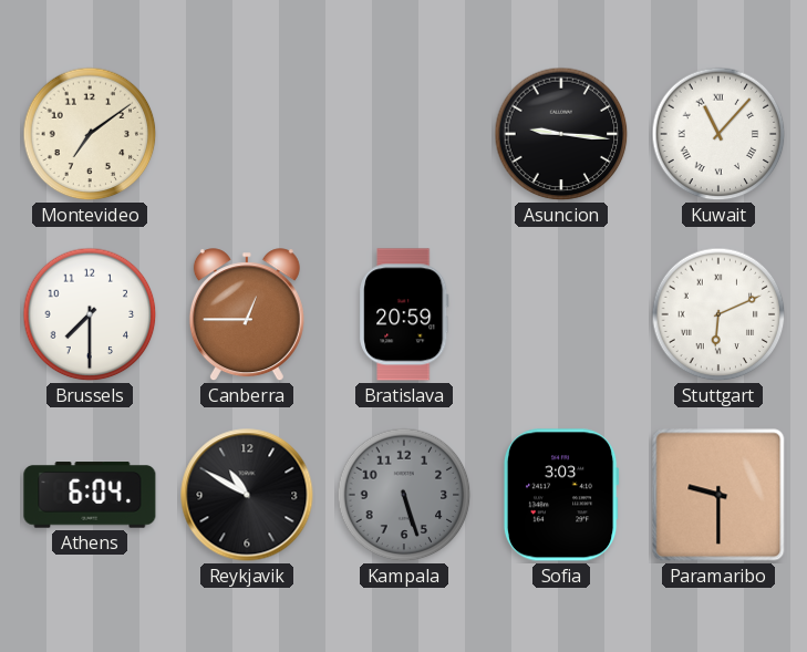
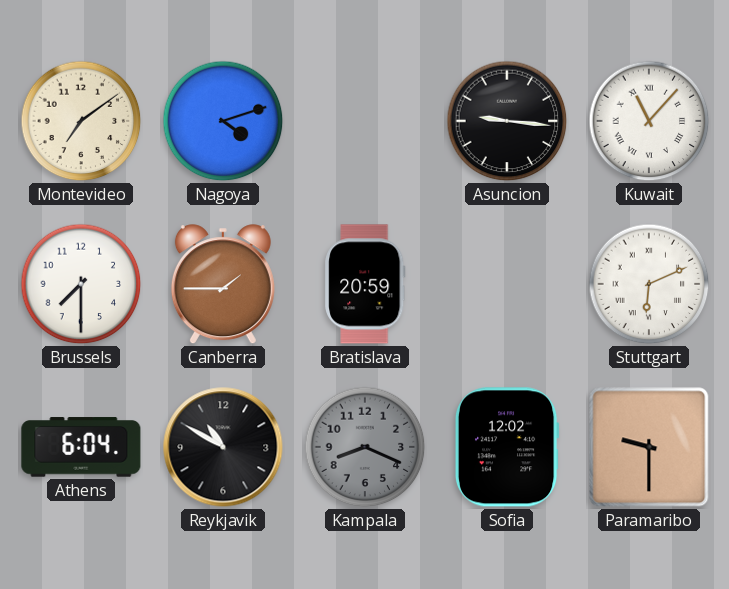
Nagoya: none -> 4:12 (223, 121)
Canberra: 12:45 -> 1:45 (223, 285)
Kampala: 5:27 -> 8:19 (365, 447)
Sofia: 3:03 -> 12:02 (507, 447)
